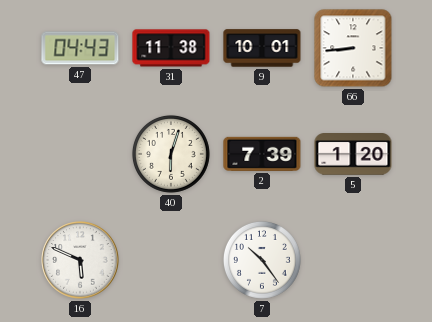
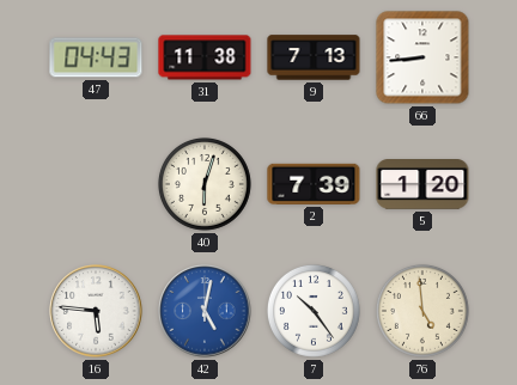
9: 10:01 -> 7:13 (314, 57)
16: 5:49 -> 5:46 (96, 311)
42: none -> 5:02 (205, 311)
76: none -> 4:59 (422, 311)
